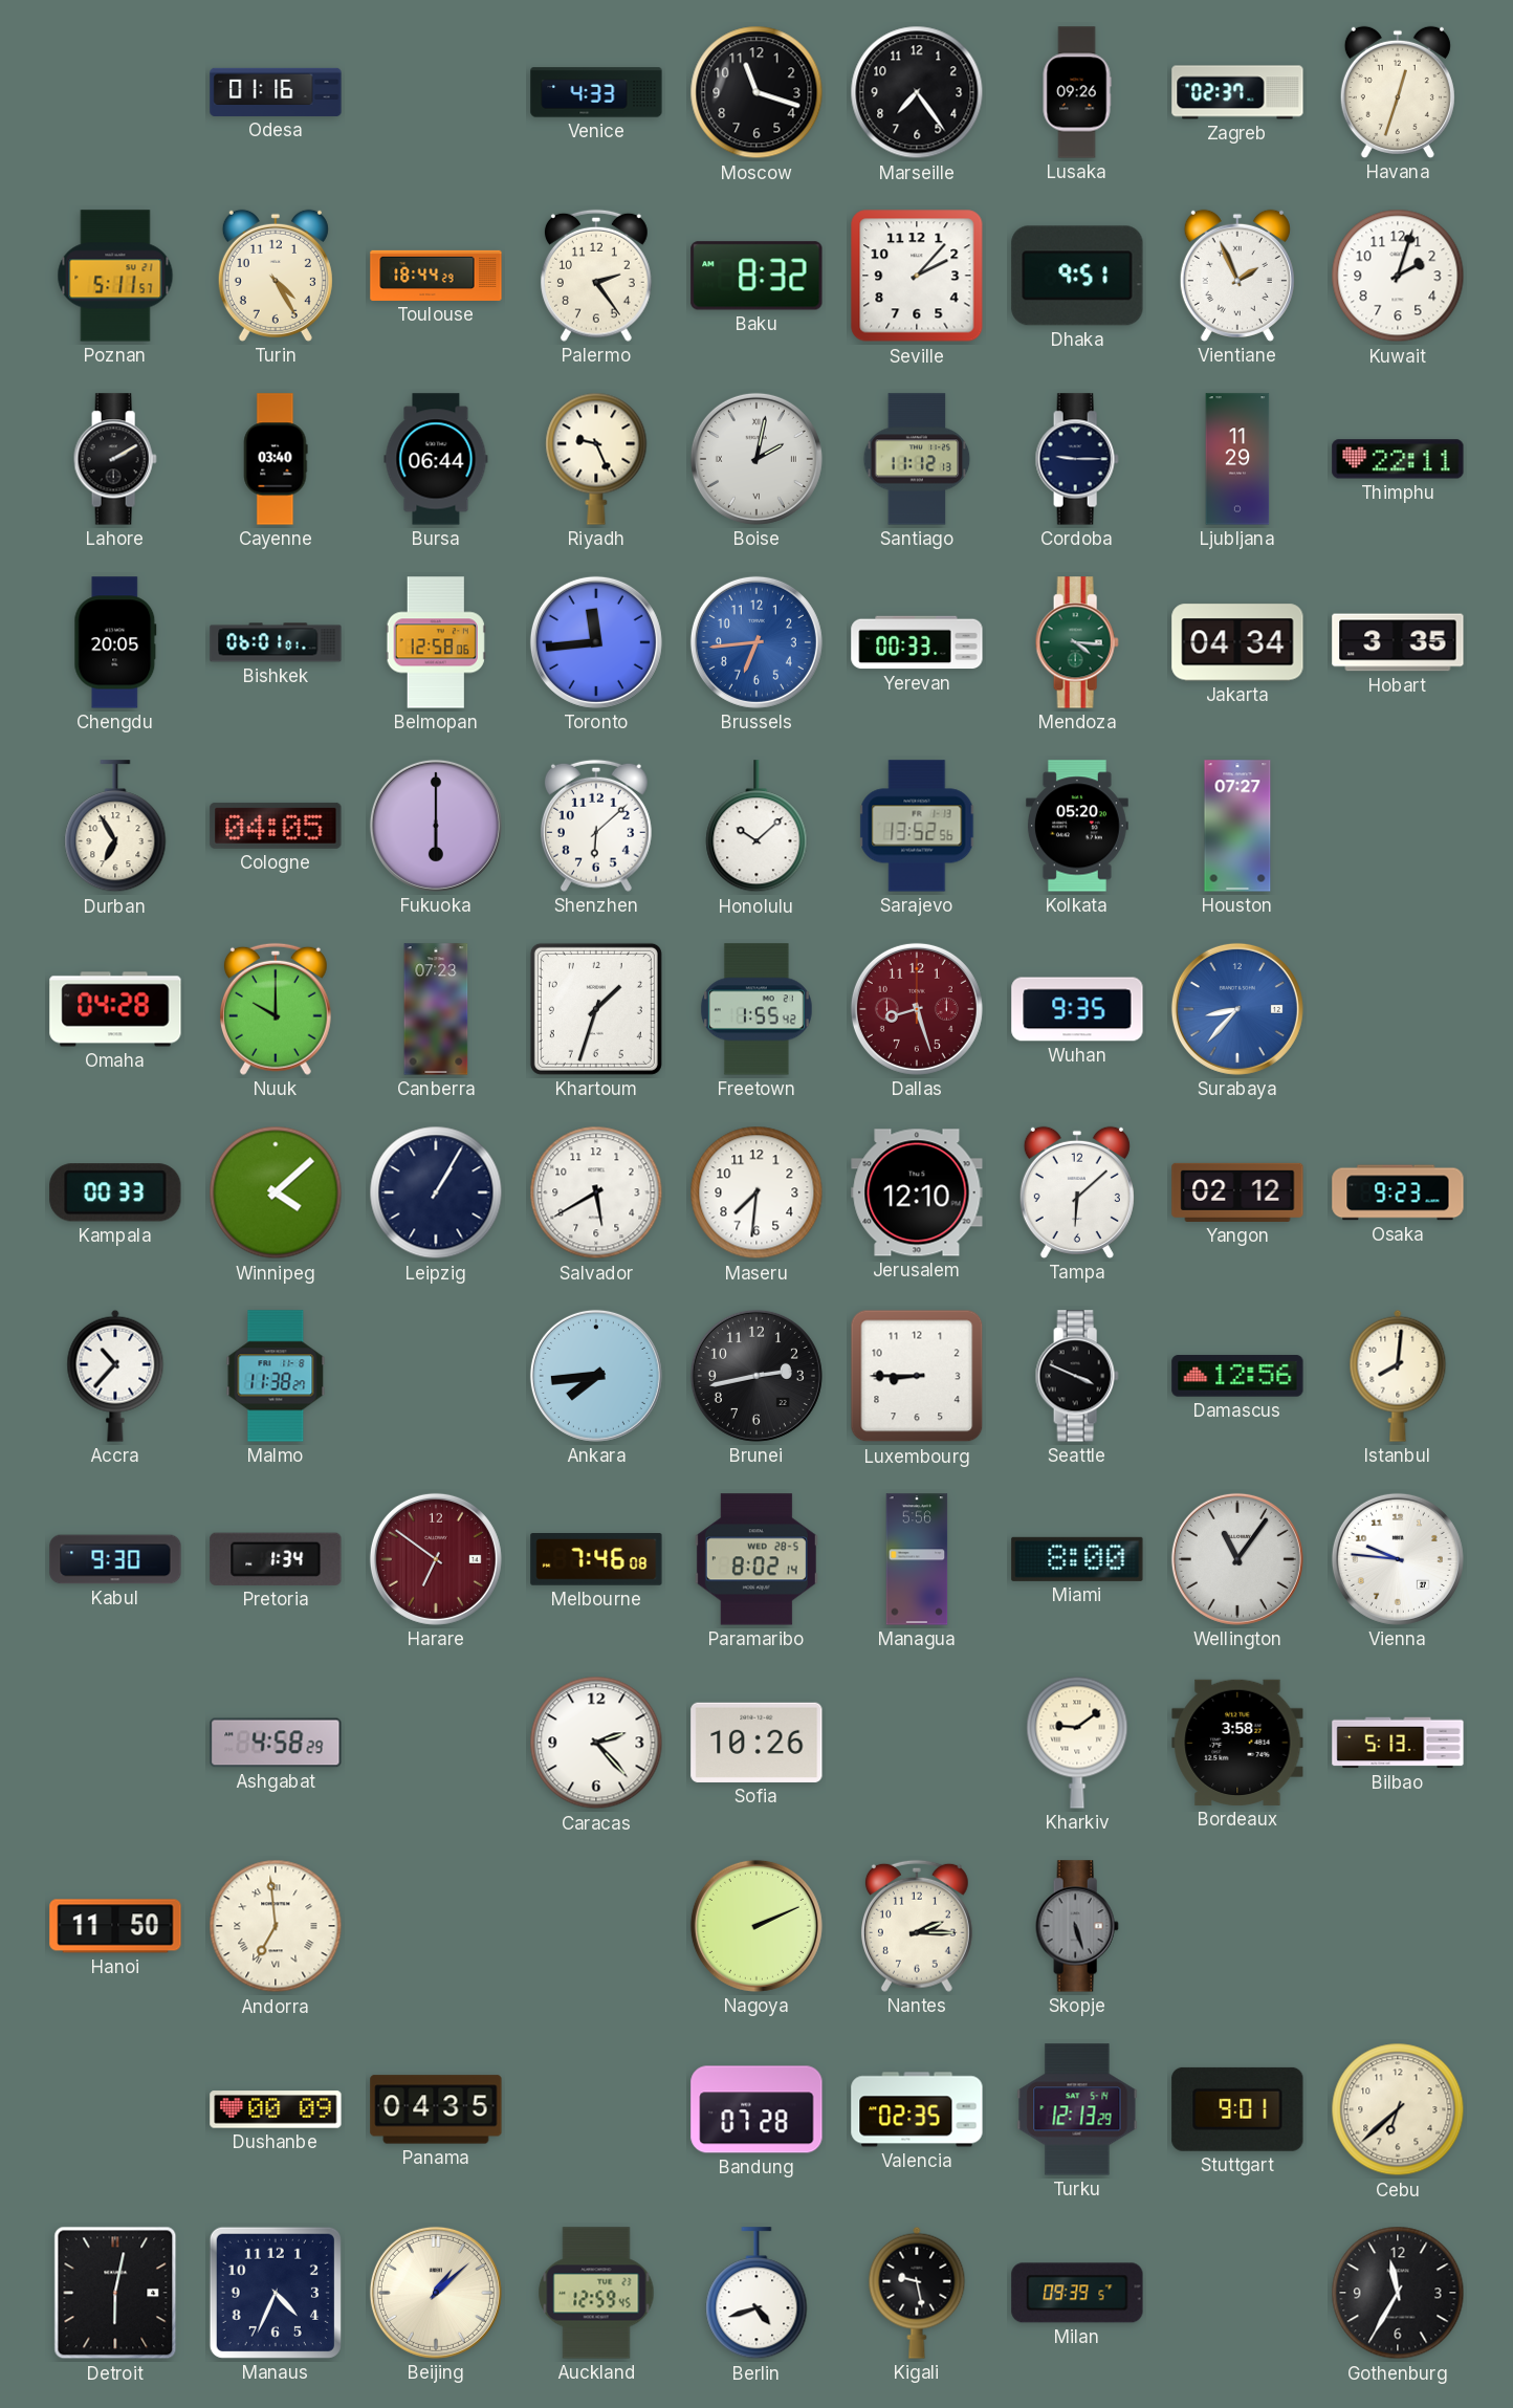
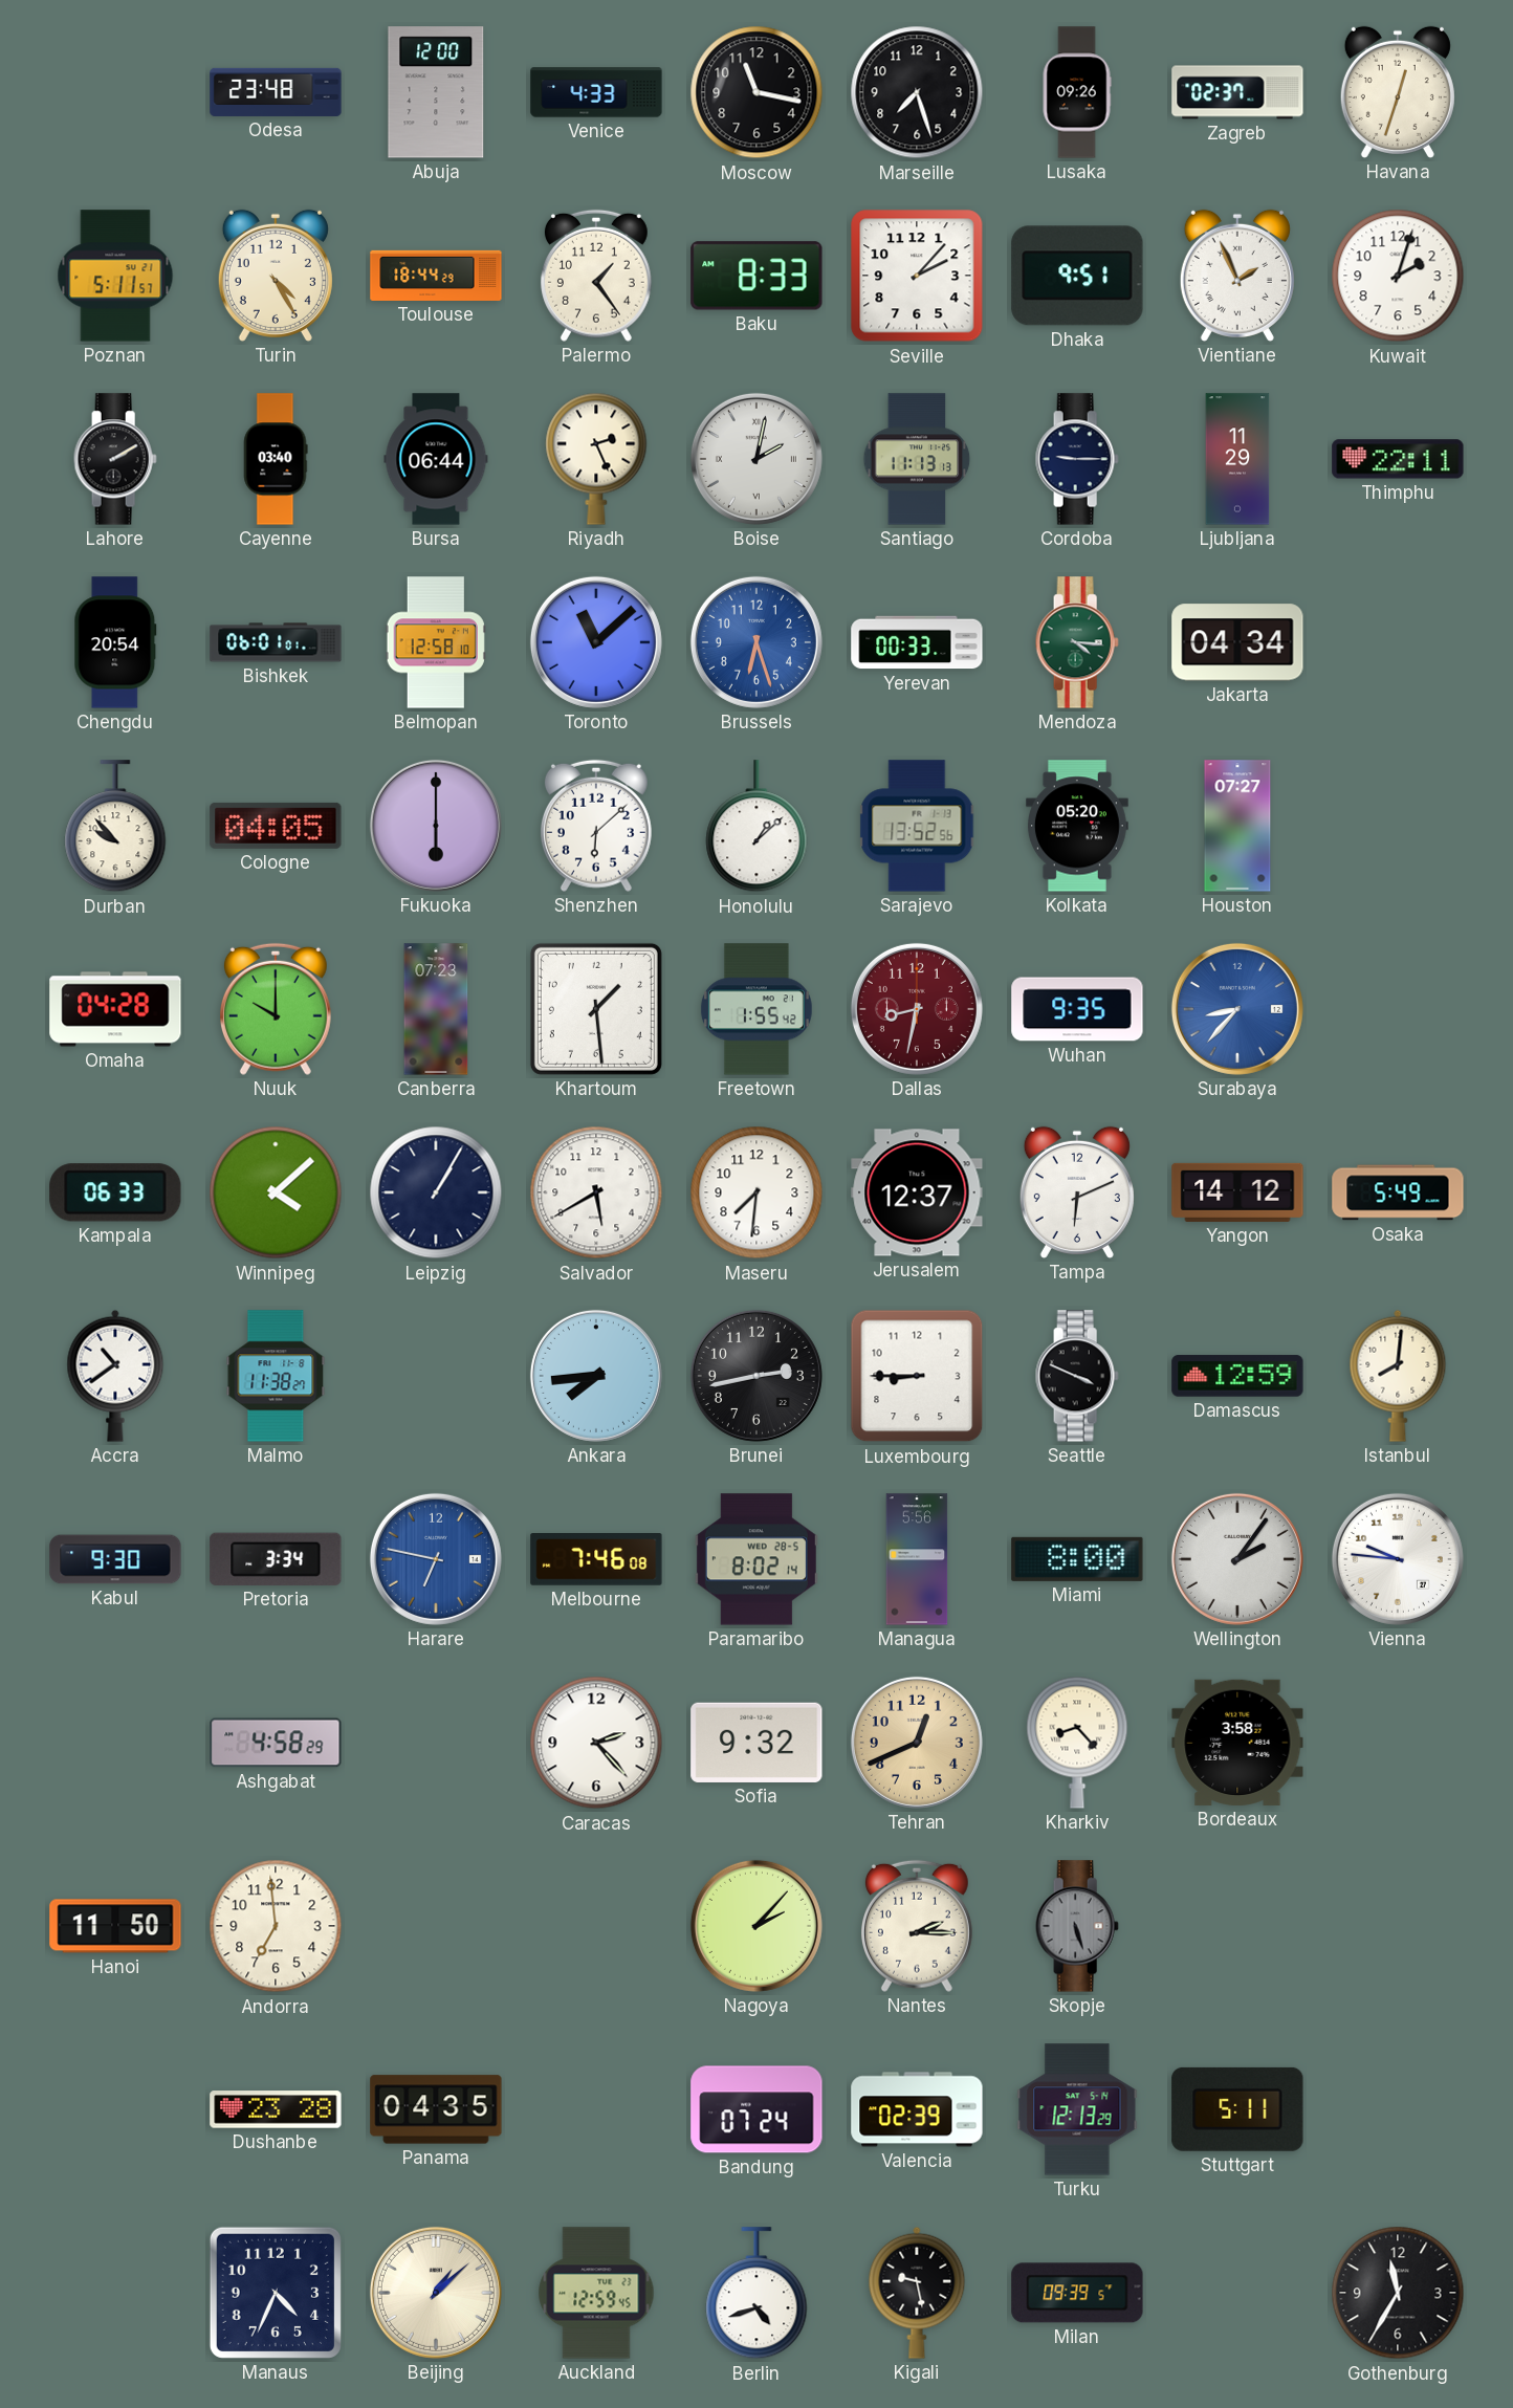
Odesa: 01:16 -> 23:48 (276, 92)
Abuja: none -> 12:00 (436, 92)
Moscow: 11:18 -> 11:17 (756, 92)
Marseille: 7:24 -> 7:27 (917, 92)
Palermo: 2:24 -> 1:24 (596, 276)
Baku: 8:32 -> 8:33 (756, 276)
Riyadh: 9:26 -> 2:26 (596, 459)
Santiago: 11:12 -> 11:13 (917, 459)
Chengdu: 20:05 -> 20:54 (115, 642)
Belmopan: 12:58:06 -> 12:58:10 (436, 642)
Toronto: 11:44 -> 11:08 (596, 642)
Brussels: 6:44 -> 6:27 (756, 642)
Hobart: 3:35 -> none (1398, 642)
Durban: 6:55 -> 9:53 (115, 827)
Honolulu: 10:08 -> 1:08 (756, 827)
Khartoum: 1:33 -> 1:29 (596, 1009)
Dallas: 8:27 -> 8:32 (917, 1009)
Kampala: 00:33 -> 06:33 (115, 1192)
Jerusalem: 12:10 -> 12:37 (917, 1192)
Tampa: 6:08 -> 6:11 (1077, 1192)
Yangon: 02:12 -> 14:12 (1237, 1192)
Osaka: 9:23 -> 5:49 (1398, 1192)
Accra: 10:37 -> 10:39 (115, 1376)
Damascus: 12:56 -> 12:59 (1237, 1376)
Pretoria: 1:34 -> 3:34 (276, 1559)
Harare: 6:51 -> 6:47 (436, 1559)
Harare dial: burgundy -> blue (436, 1559)
Wellington: 11:06 -> 2:06 (1237, 1559)
Sofia: 10:26 -> 9:32 (756, 1743)
Tehran: none -> 12:41 (917, 1743)
Kharkiv: 9:09 -> 8:23 (1077, 1743)
Bilbao: 5:13 -> none (1398, 1743)
Andorra numerals: Roman -> Arabic (276, 1926)
Nagoya: 2:11 -> 2:07 (756, 1926)
Dushanbe: 00:09 -> 23:28 (276, 2109)
Bandung: 07:28 -> 07:24 (756, 2109)
Valencia: 02:35 -> 02:39 (917, 2109)
Stuttgart: 9:01 -> 5:11 (1237, 2109)
Cebu: 6:38 -> none (1398, 2109)
Detroit: 6:02 -> none (115, 2293)
